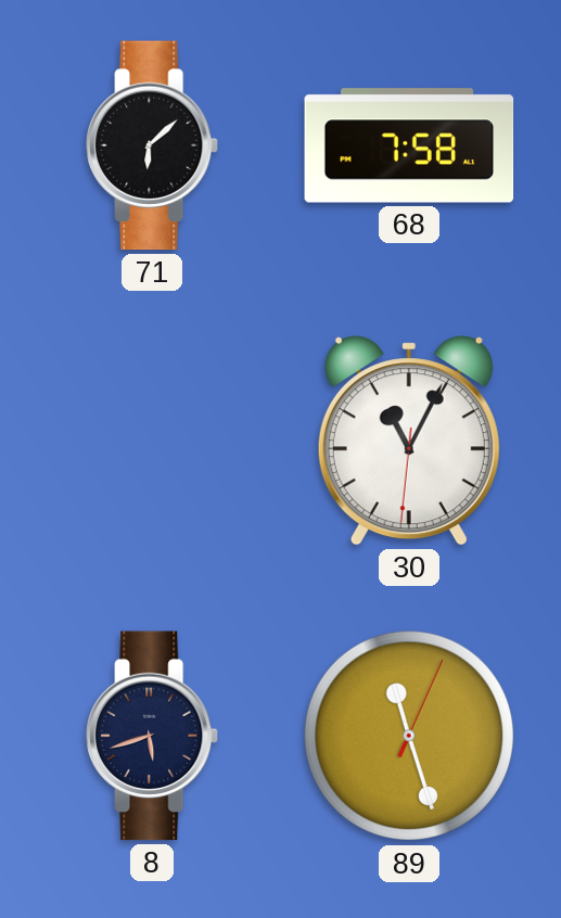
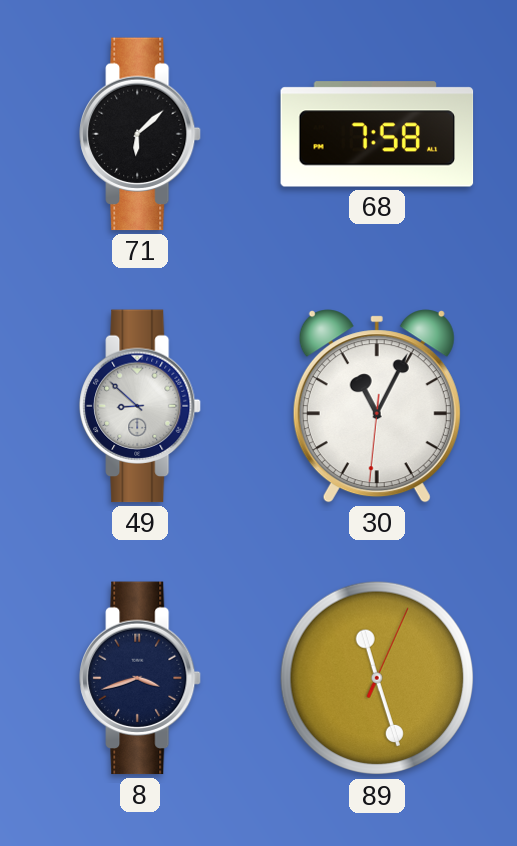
49: none -> 8:52 (140, 406)
8: 5:42 -> 3:42 (140, 678)
